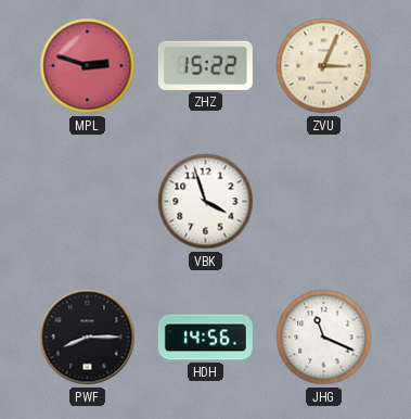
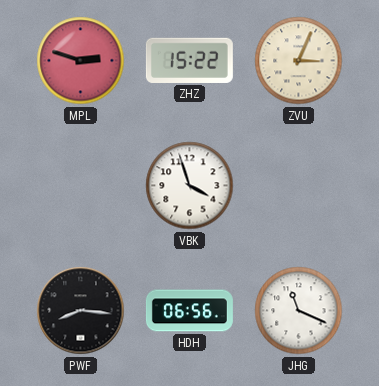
PWF: 8:15 -> 8:16 (81, 311)
HDH: 14:56 -> 06:56 (189, 311)
